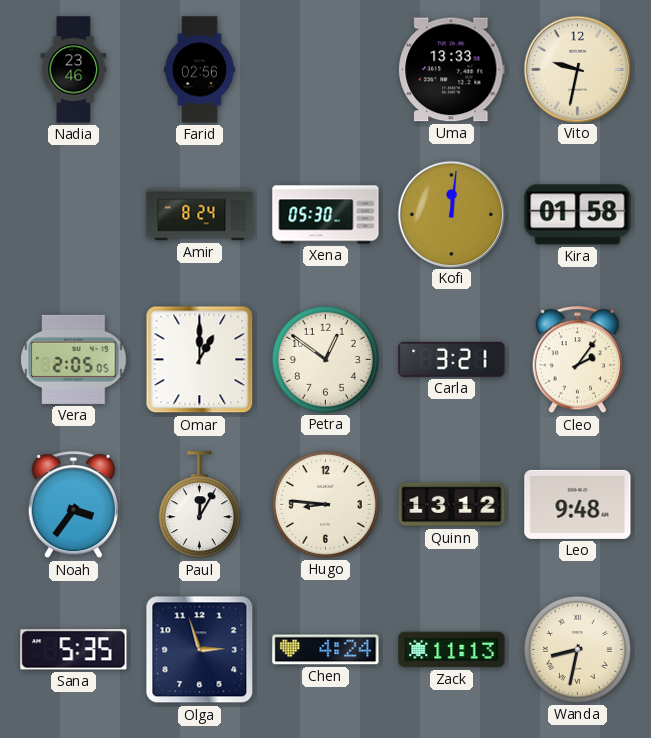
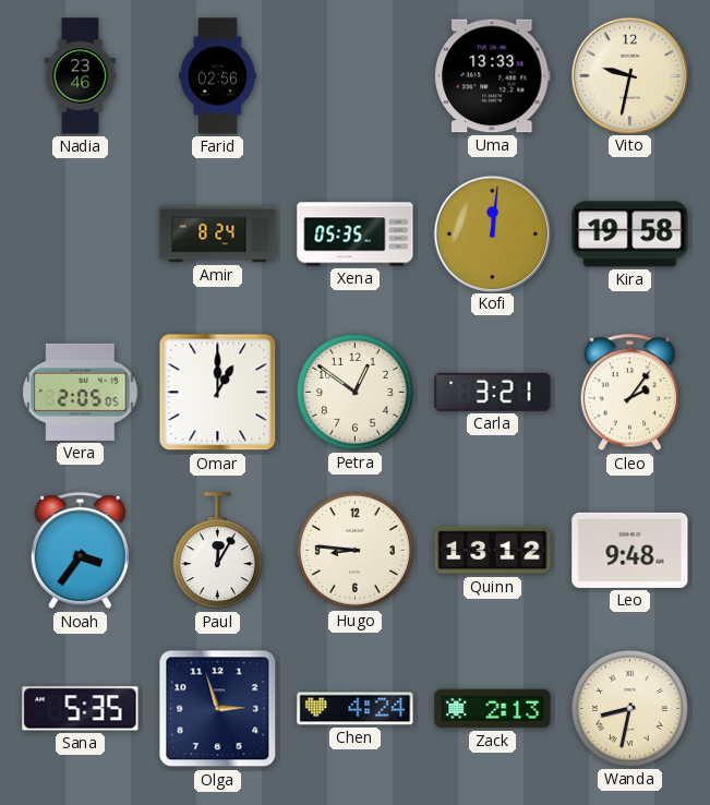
Xena: 05:30 -> 05:35 (356, 235)
Kira: 01:58 -> 19:58 (630, 235)
Zack: 11:13 -> 2:13 (493, 709)
